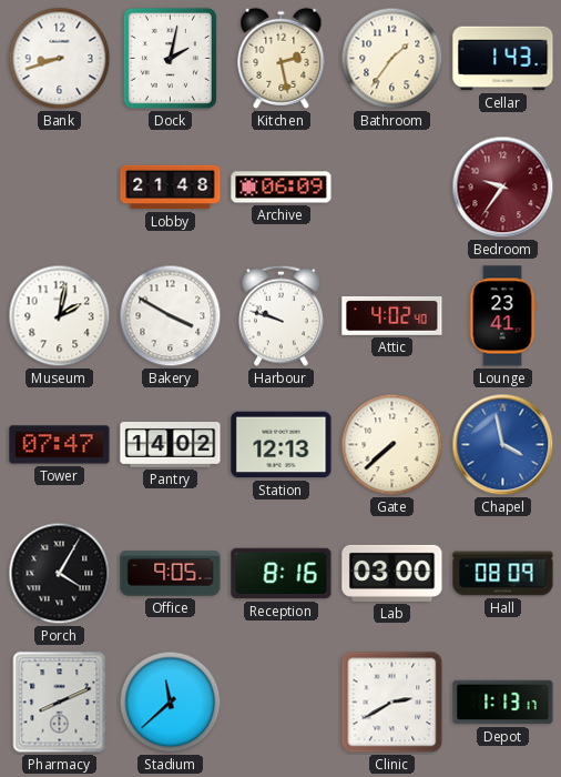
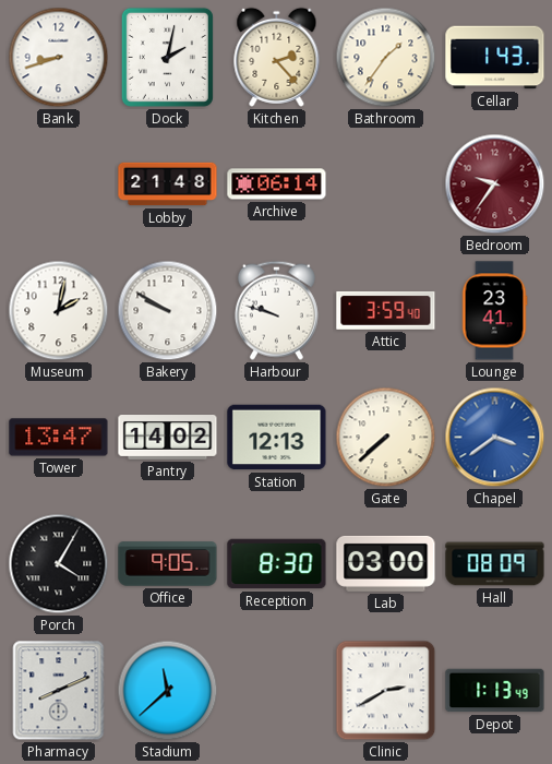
Kitchen: 2:28 -> 2:23 (277, 57)
Archive: 06:09 -> 06:14 (277, 184)
Bakery: 3:50 -> 9:50 (168, 311)
Attic: 4:02 -> 3:59 (386, 310)
Tower: 07:47 -> 13:47 (59, 438)
Chapel: 3:58 -> 3:39 (495, 438)
Reception: 8:16 -> 8:30 (277, 564)
Depot: 1:13:17 -> 1:13:49 (495, 691)
